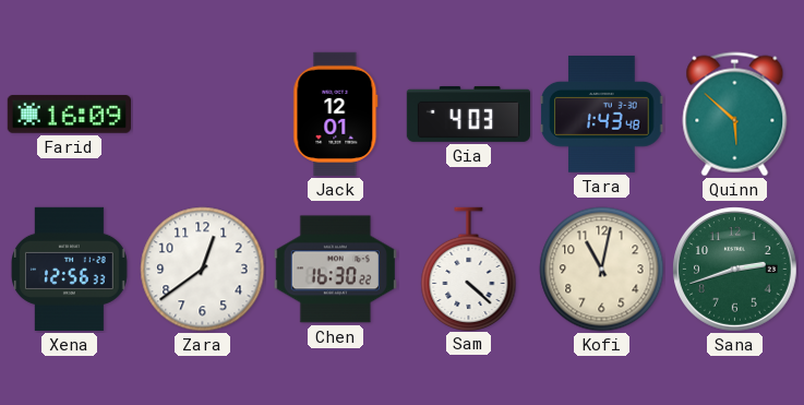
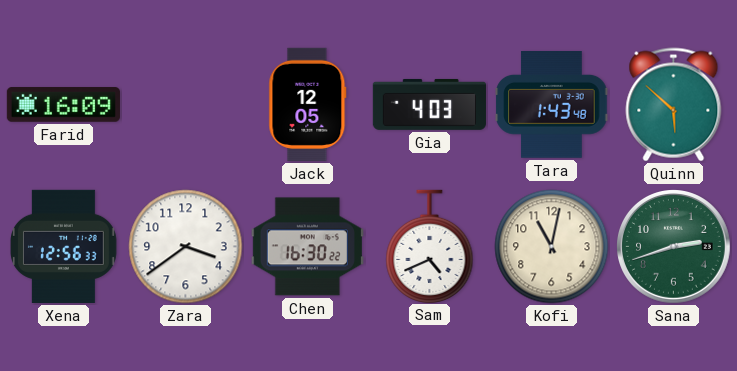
Jack: 12:01 -> 12:05 (308, 104)
Zara: 12:39 -> 3:39 (186, 247)
Sam: 4:22 -> 4:41 (430, 246)
